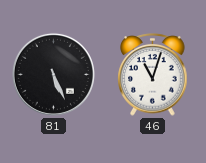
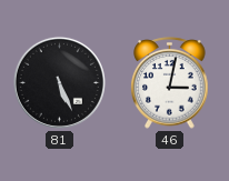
46: 11:03 -> 3:02 (170, 83)
